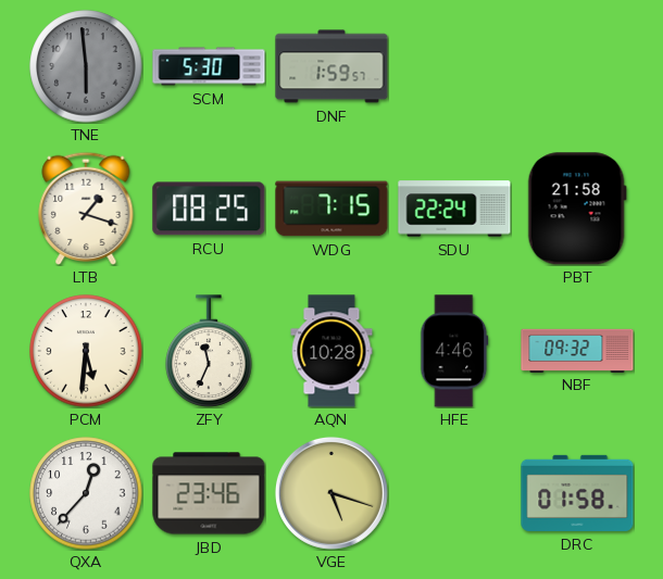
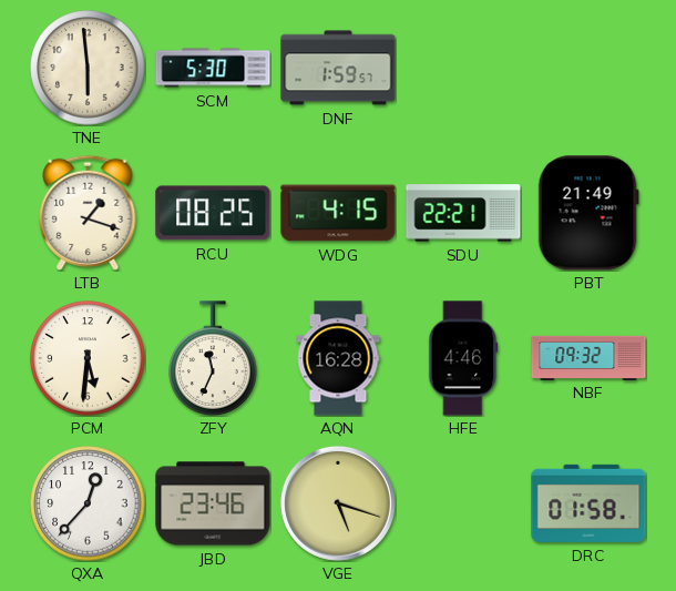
TNE dial: grey -> cream (88, 68)
WDG: 7:15 -> 4:15 (338, 213)
SDU: 22:24 -> 22:21 (463, 213)
PBT: 21:58 -> 21:49 (588, 213)
AQN: 10:28 -> 16:28 (338, 358)
